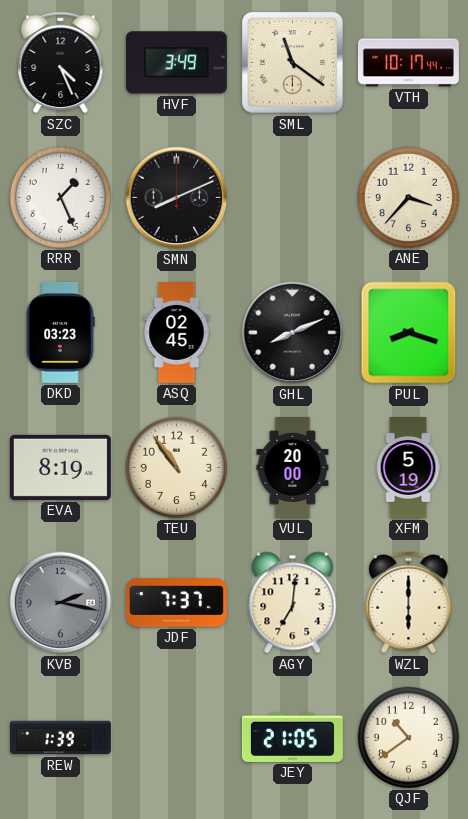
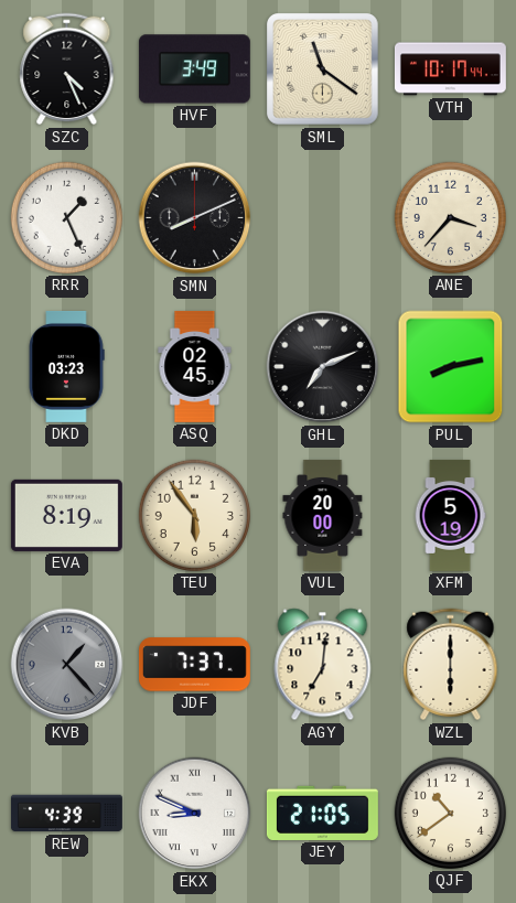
GHL: 8:11 -> 7:11 (323, 367)
PUL: 8:18 -> 8:13 (451, 367)
TEU: 10:54 -> 5:54 (194, 515)
KVB: 2:17 -> 1:23 (67, 665)
REW: 1:39 -> 4:39 (66, 814)
EKX: none -> 8:49 (195, 814)
